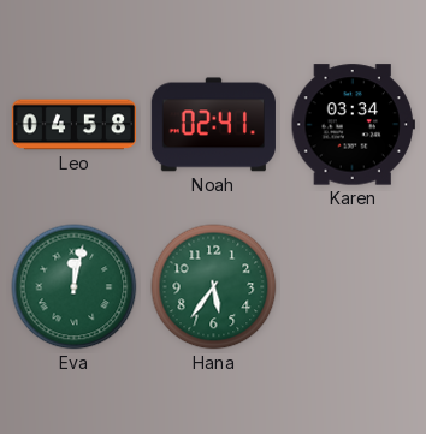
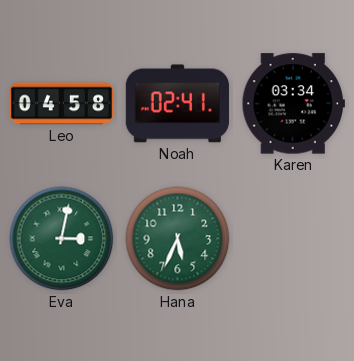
Eva: 12:02 -> 3:02 (62, 239)
Hana: 5:36 -> 5:34 (178, 239)
